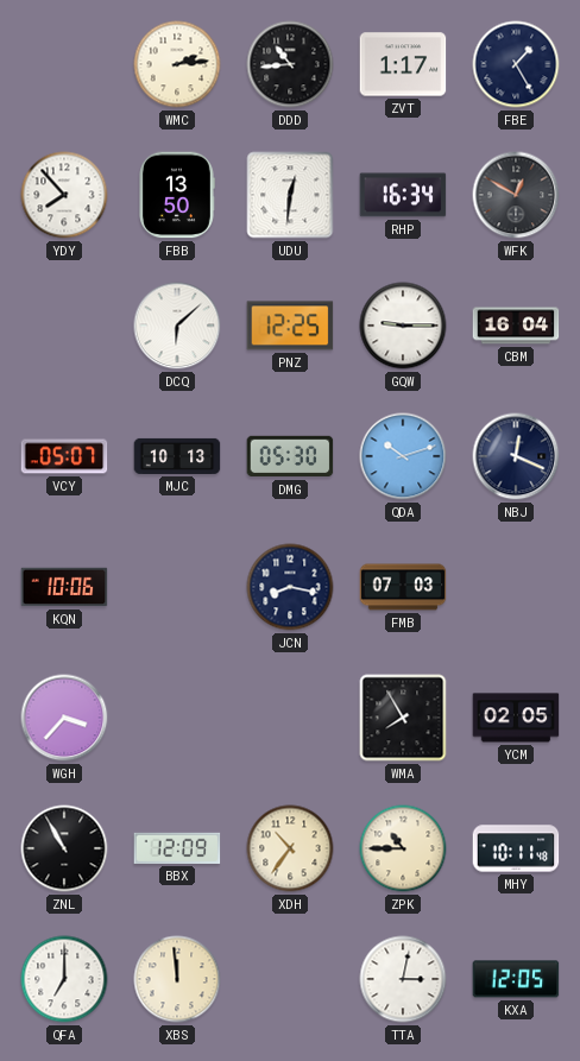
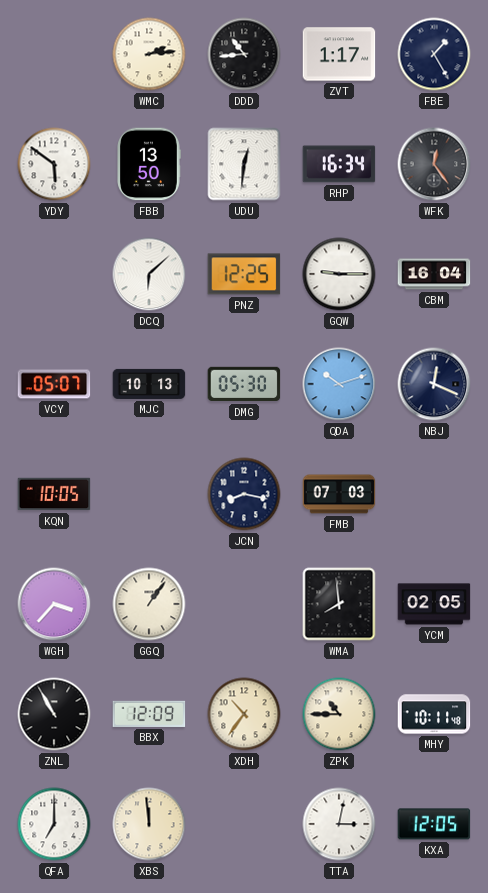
YDY: 7:53 -> 5:51 (54, 164)
WFK: 12:50 -> 12:24 (434, 164)
KQN: 10:06 -> 10:05 (54, 494)
GGQ: none -> 1:06 (149, 604)
WMA: 7:55 -> 7:59 (339, 604)
